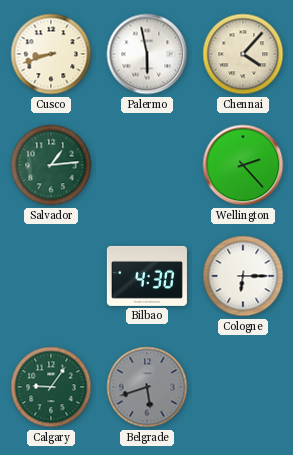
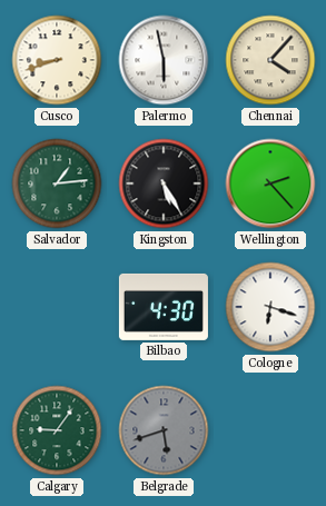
Kingston: none -> 5:25 (164, 183)
Cologne: 6:15 -> 6:18 (270, 307)
